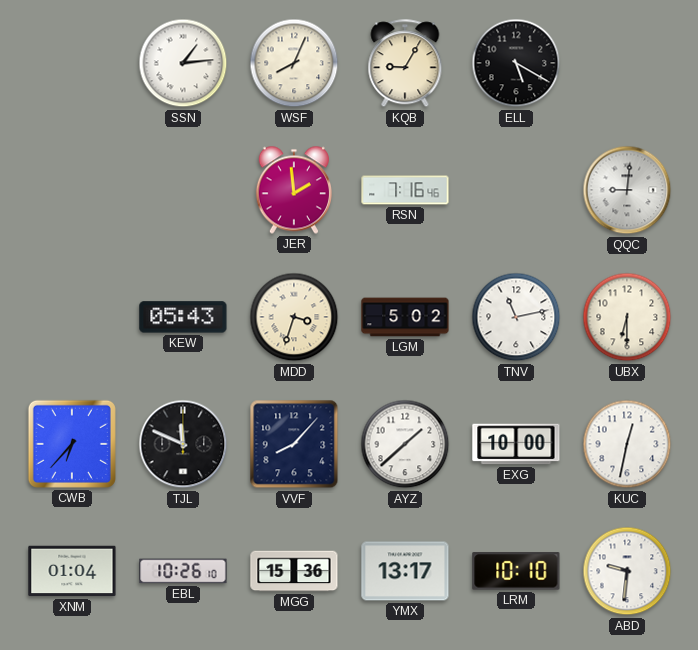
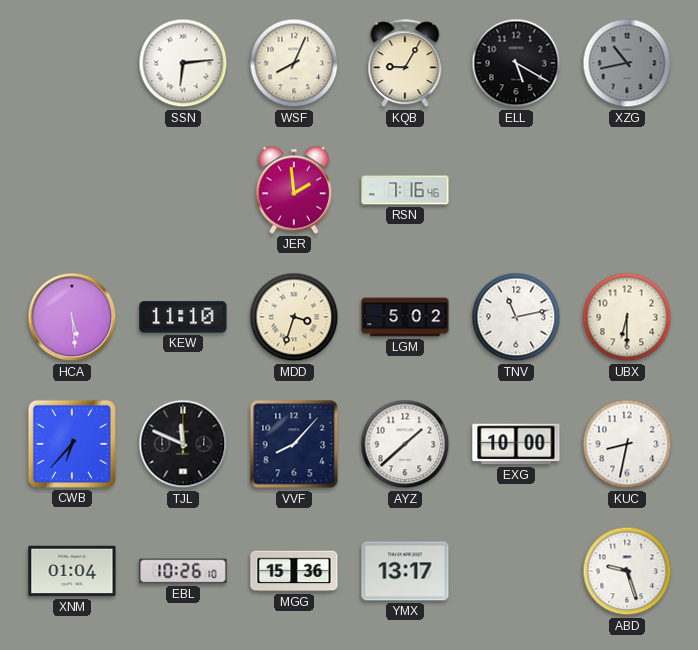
SSN: 1:14 -> 6:14 (183, 63)
XZG: none -> 10:43 (627, 63)
QQC: 9:01 -> none (627, 190)
HCA: none -> 5:29 (72, 317)
KEW: 05:43 -> 11:10 (183, 317)
KUC: 12:32 -> 8:32 (627, 444)
LRM: 10:10 -> none (516, 571)
ABD: 9:31 -> 9:27 (627, 571)
